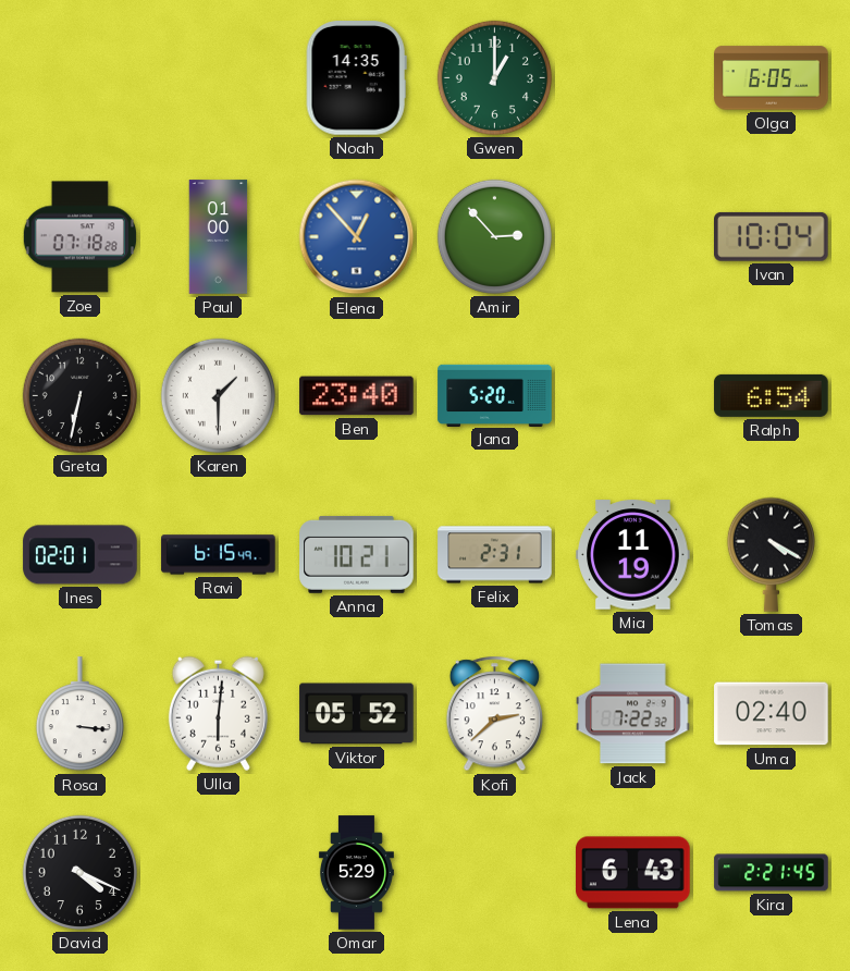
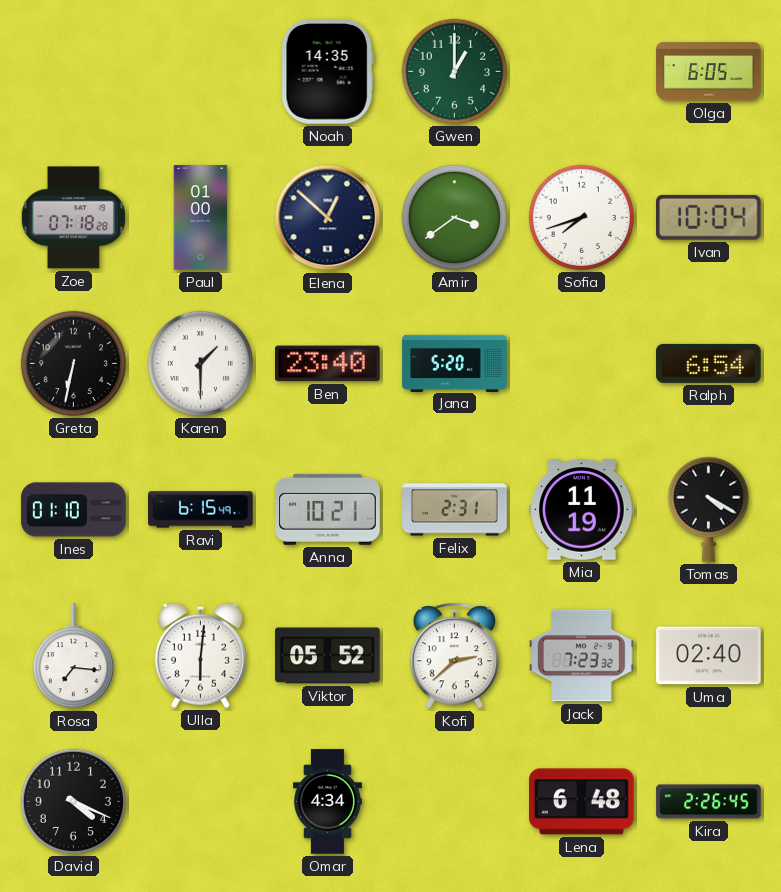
Elena: 12:53 -> 12:52 (328, 218)
Elena dial: blue -> navy (328, 218)
Amir: 2:53 -> 3:39 (454, 217)
Sofia: none -> 7:42 (581, 217)
Ines: 02:01 -> 01:10 (74, 510)
Rosa: 3:16 -> 7:16 (73, 656)
Jack: 7:22 -> 7:23 (582, 656)
Omar: 5:29 -> 4:34 (327, 802)
Lena: 6:43 -> 6:48 (582, 802)
Kira: 2:21 -> 2:26 (709, 802)
